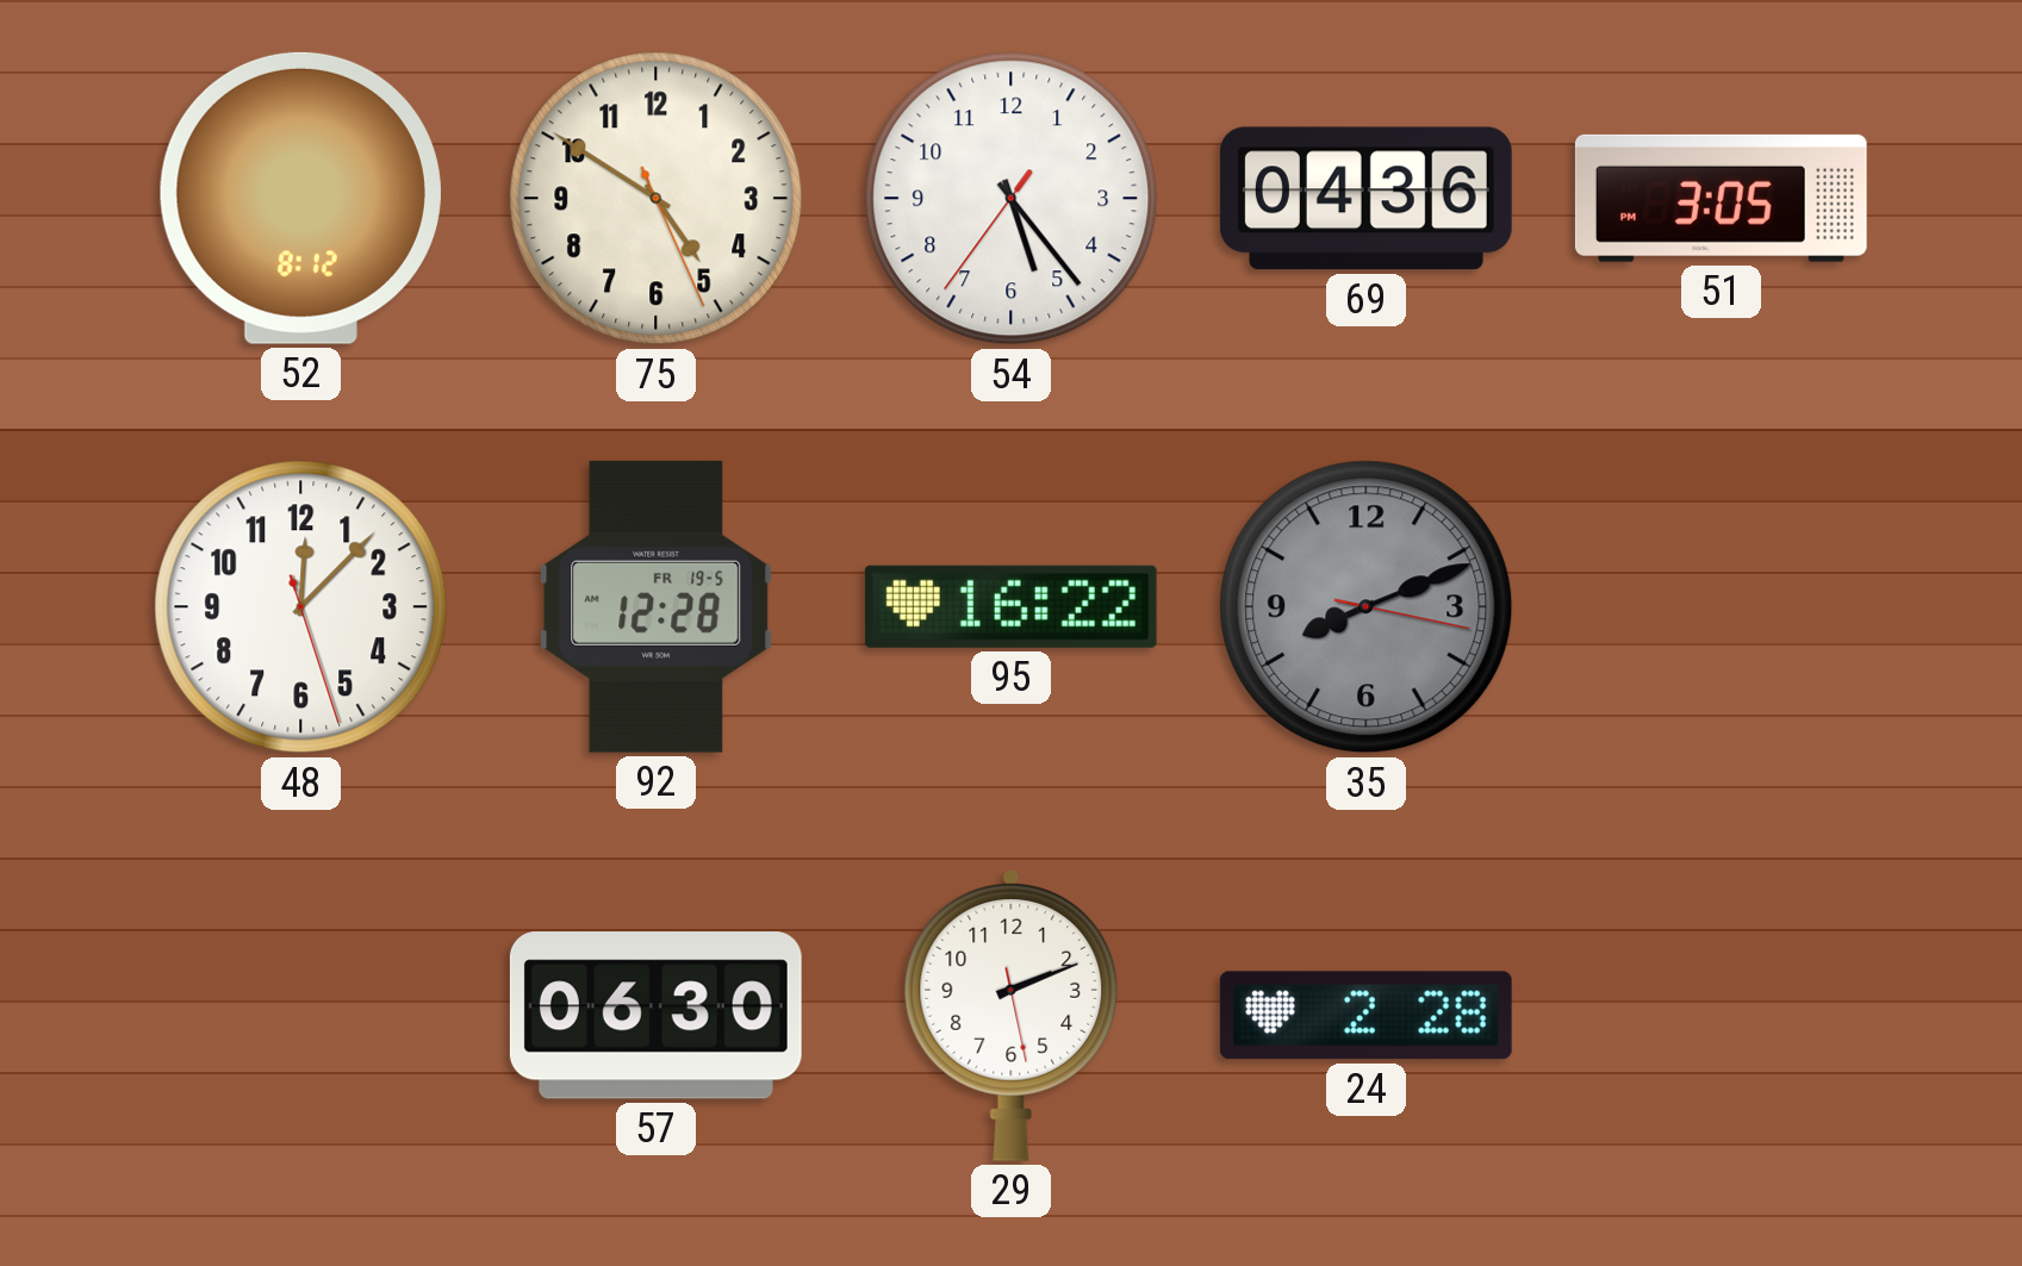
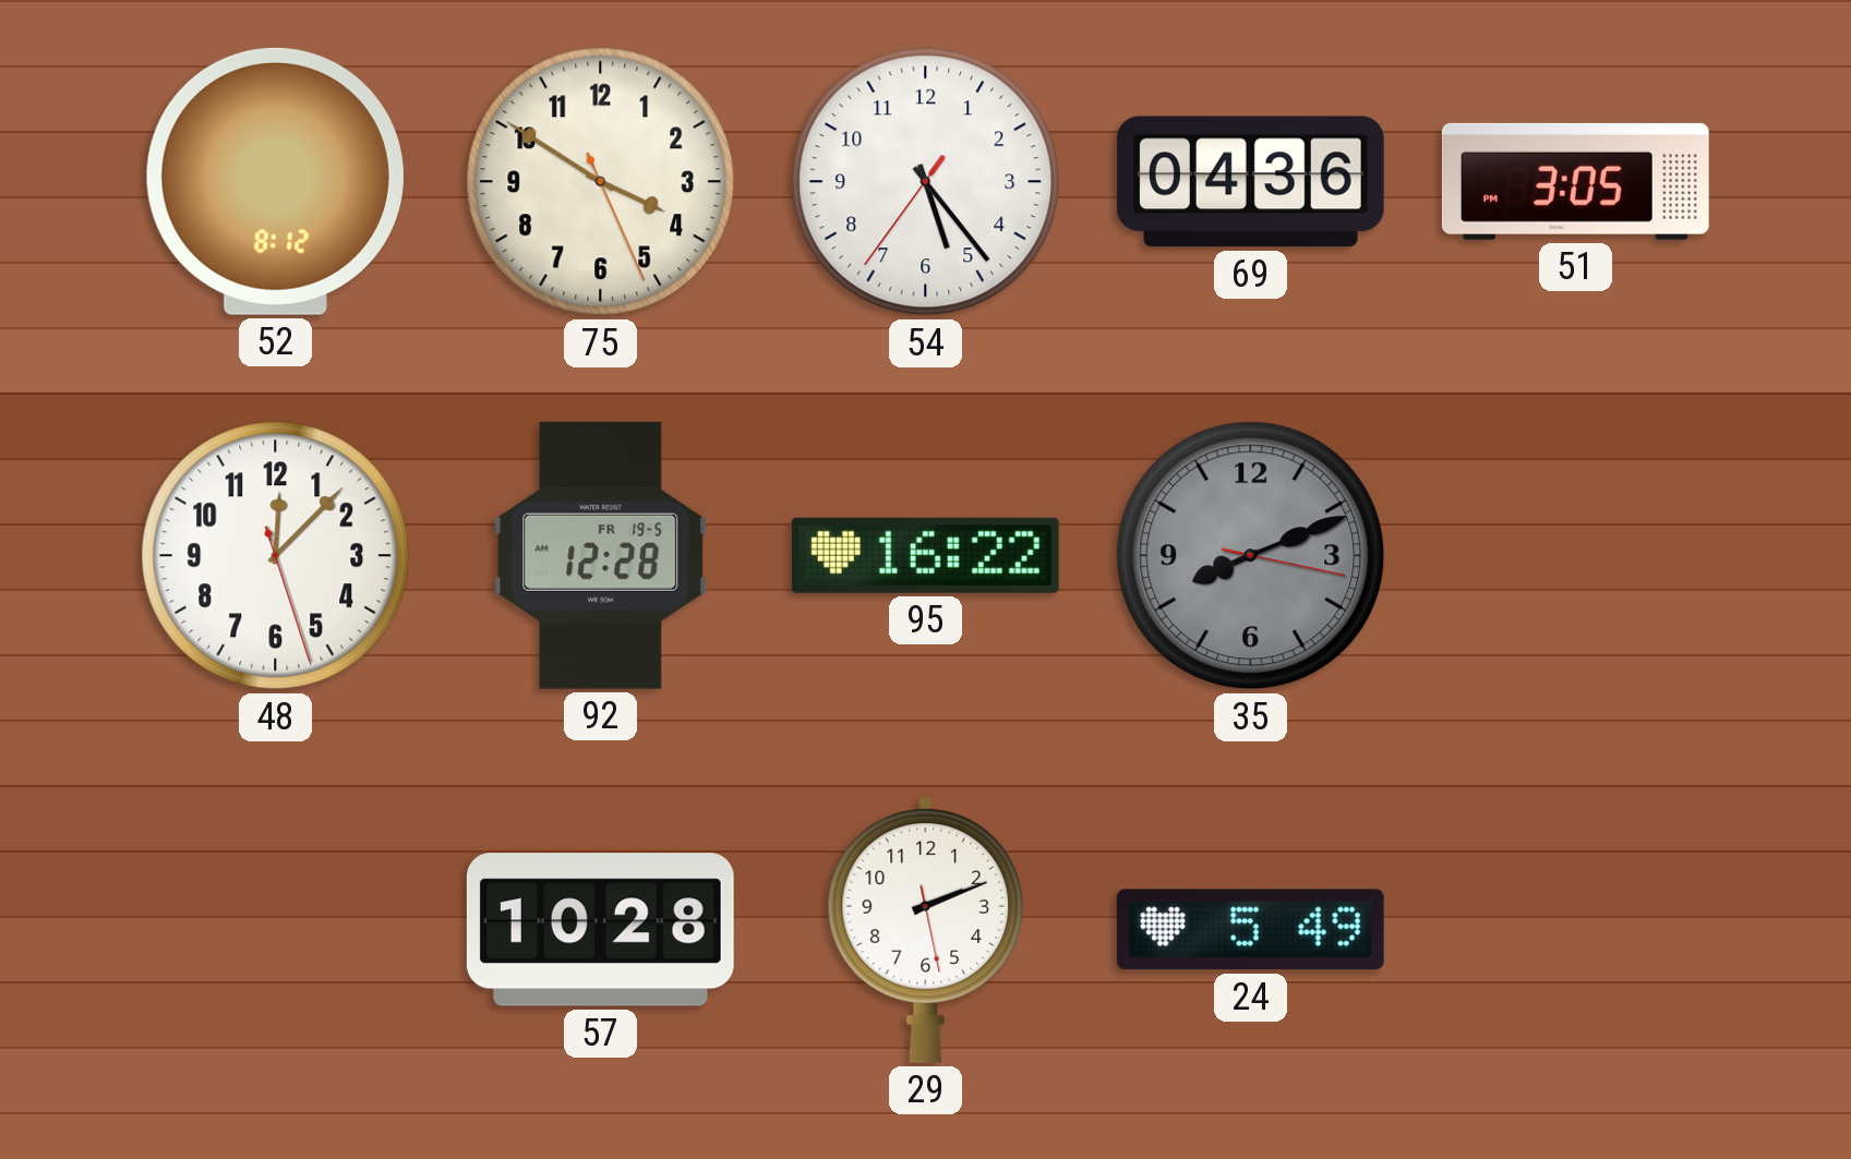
75: 4:50 -> 3:50 (601, 182)
57: 06:30 -> 10:28 (600, 930)
24: 2:28 -> 5:49 (1250, 930)
